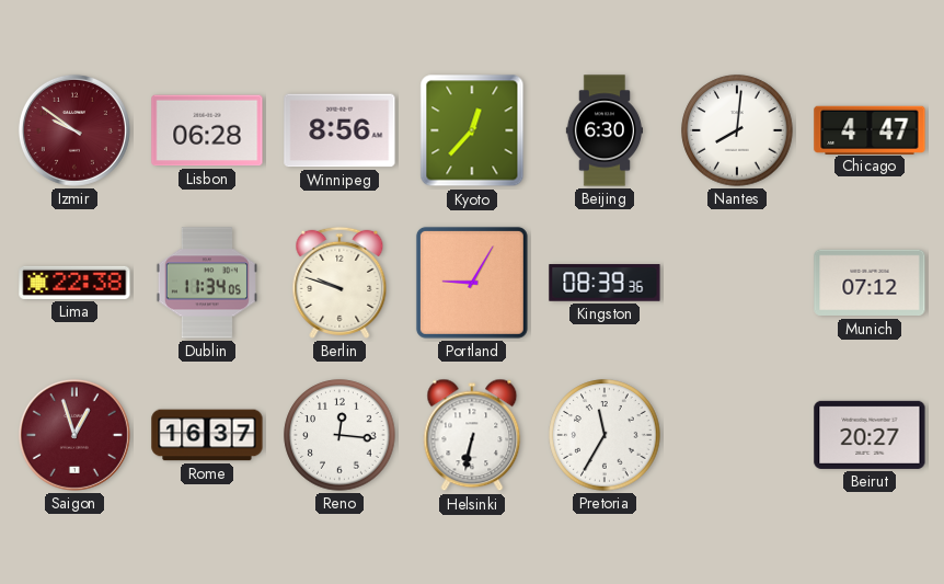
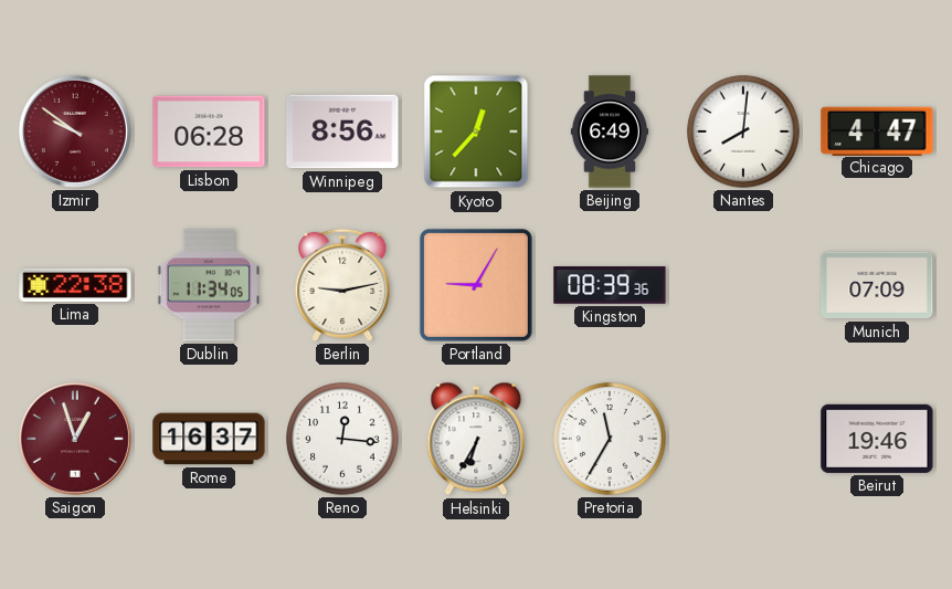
Beijing: 6:30 -> 6:49 (610, 132)
Berlin: 9:48 -> 9:13 (342, 285)
Munich: 07:12 -> 07:09 (877, 285)
Helsinki: 6:32 -> 6:35 (476, 439)
Beirut: 20:27 -> 19:46 (877, 439)
